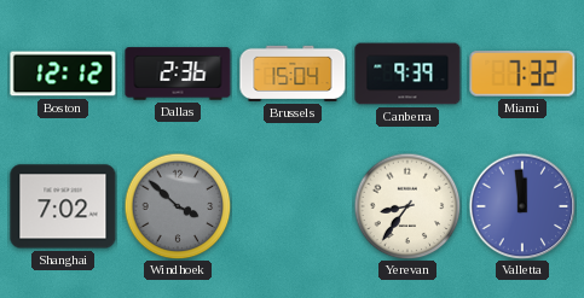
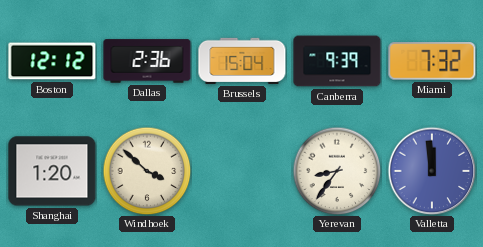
Shanghai: 7:02 -> 1:20 (52, 171)
Windhoek dial: grey -> cream (147, 171)
